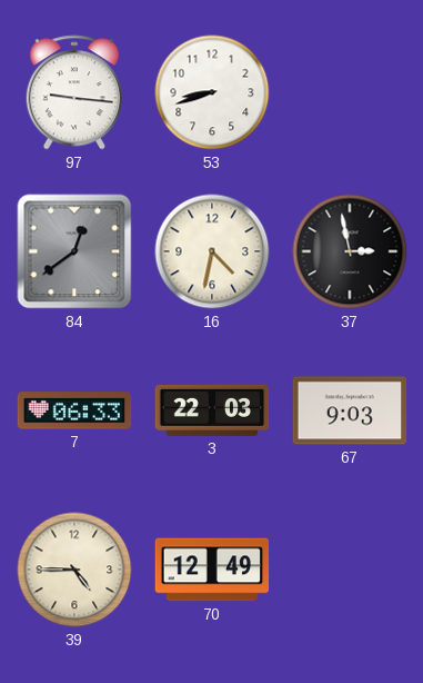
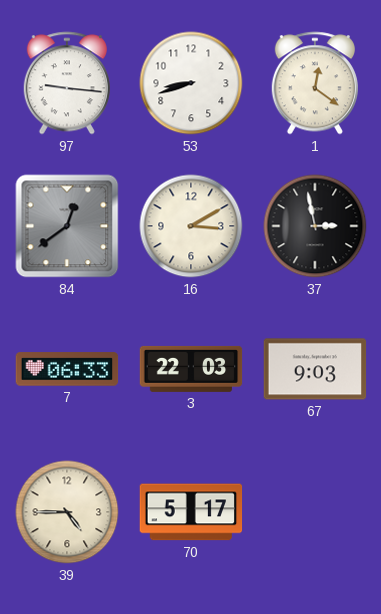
1: none -> 12:21 (314, 83)
16: 4:32 -> 3:10 (191, 226)
70: 12:49 -> 5:17 (191, 512)
